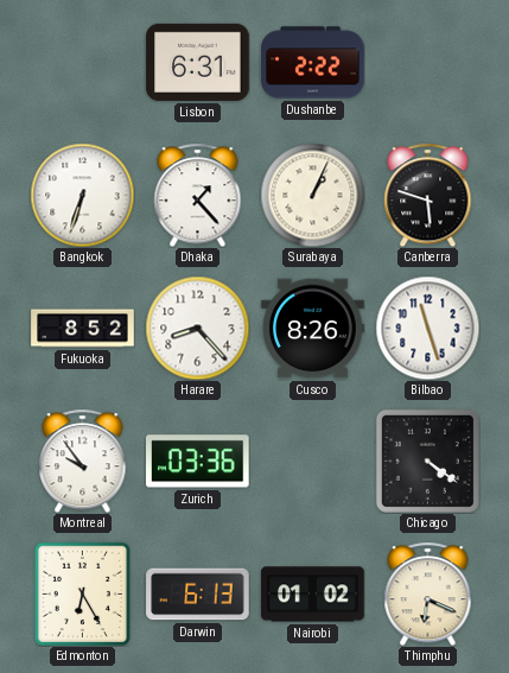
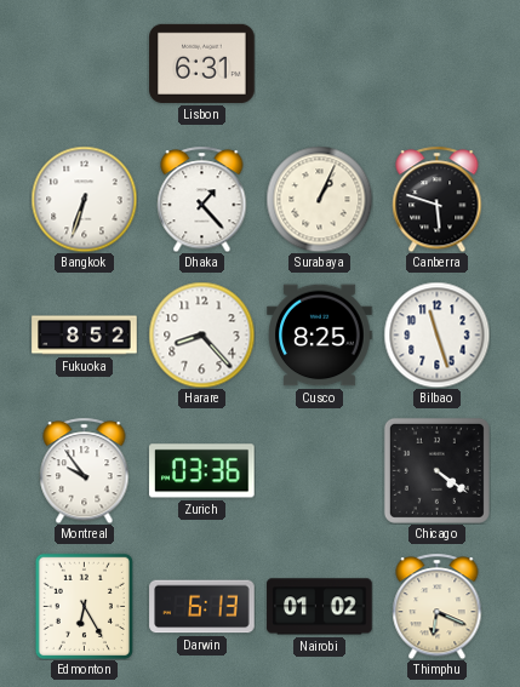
Dushanbe: 2:22 -> none (313, 63)
Cusco: 8:26 -> 8:25 (320, 336)
